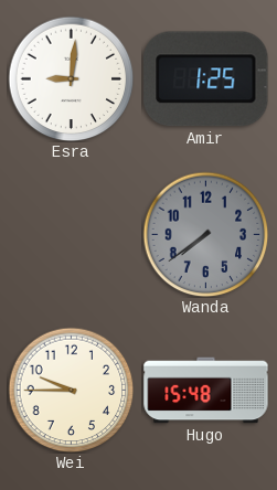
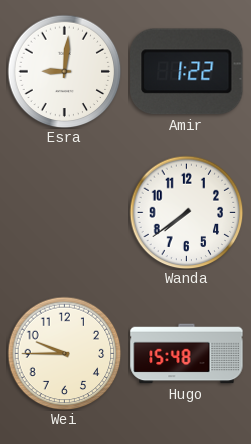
Amir: 1:25 -> 1:22 (187, 72)
Wanda dial: grey -> white (186, 212)
